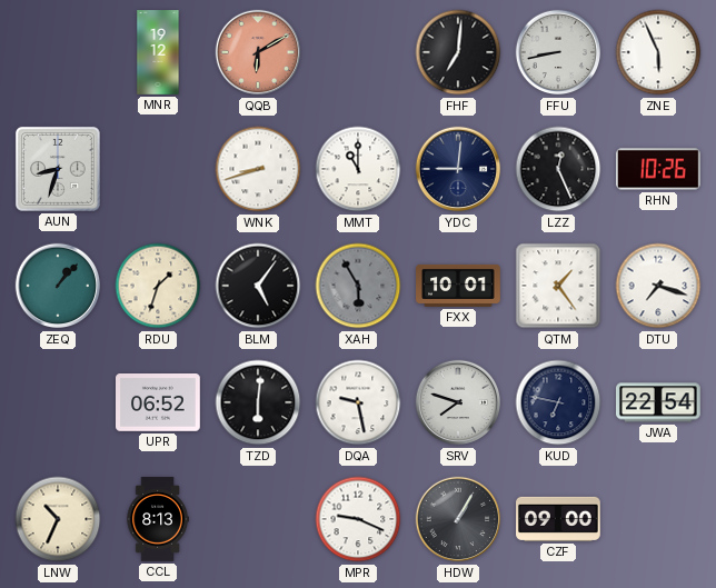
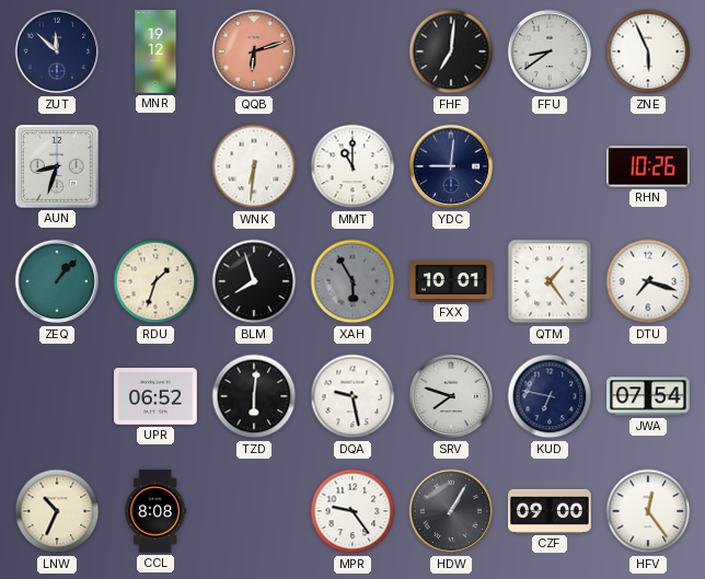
ZUT: none -> 11:52 (57, 51)
QQB: 6:10 -> 6:12 (254, 51)
FFU: 8:43 -> 8:39 (550, 51)
WNK: 8:42 -> 6:31 (254, 166)
LZZ: 12:26 -> none (558, 169)
BLM: 5:06 -> 7:57 (254, 281)
JWA: 22:54 -> 07:54 (649, 396)
CCL: 8:13 -> 8:08 (155, 511)
MPR: 9:19 -> 9:24 (352, 511)
HFV: none -> 12:24 (648, 511)
